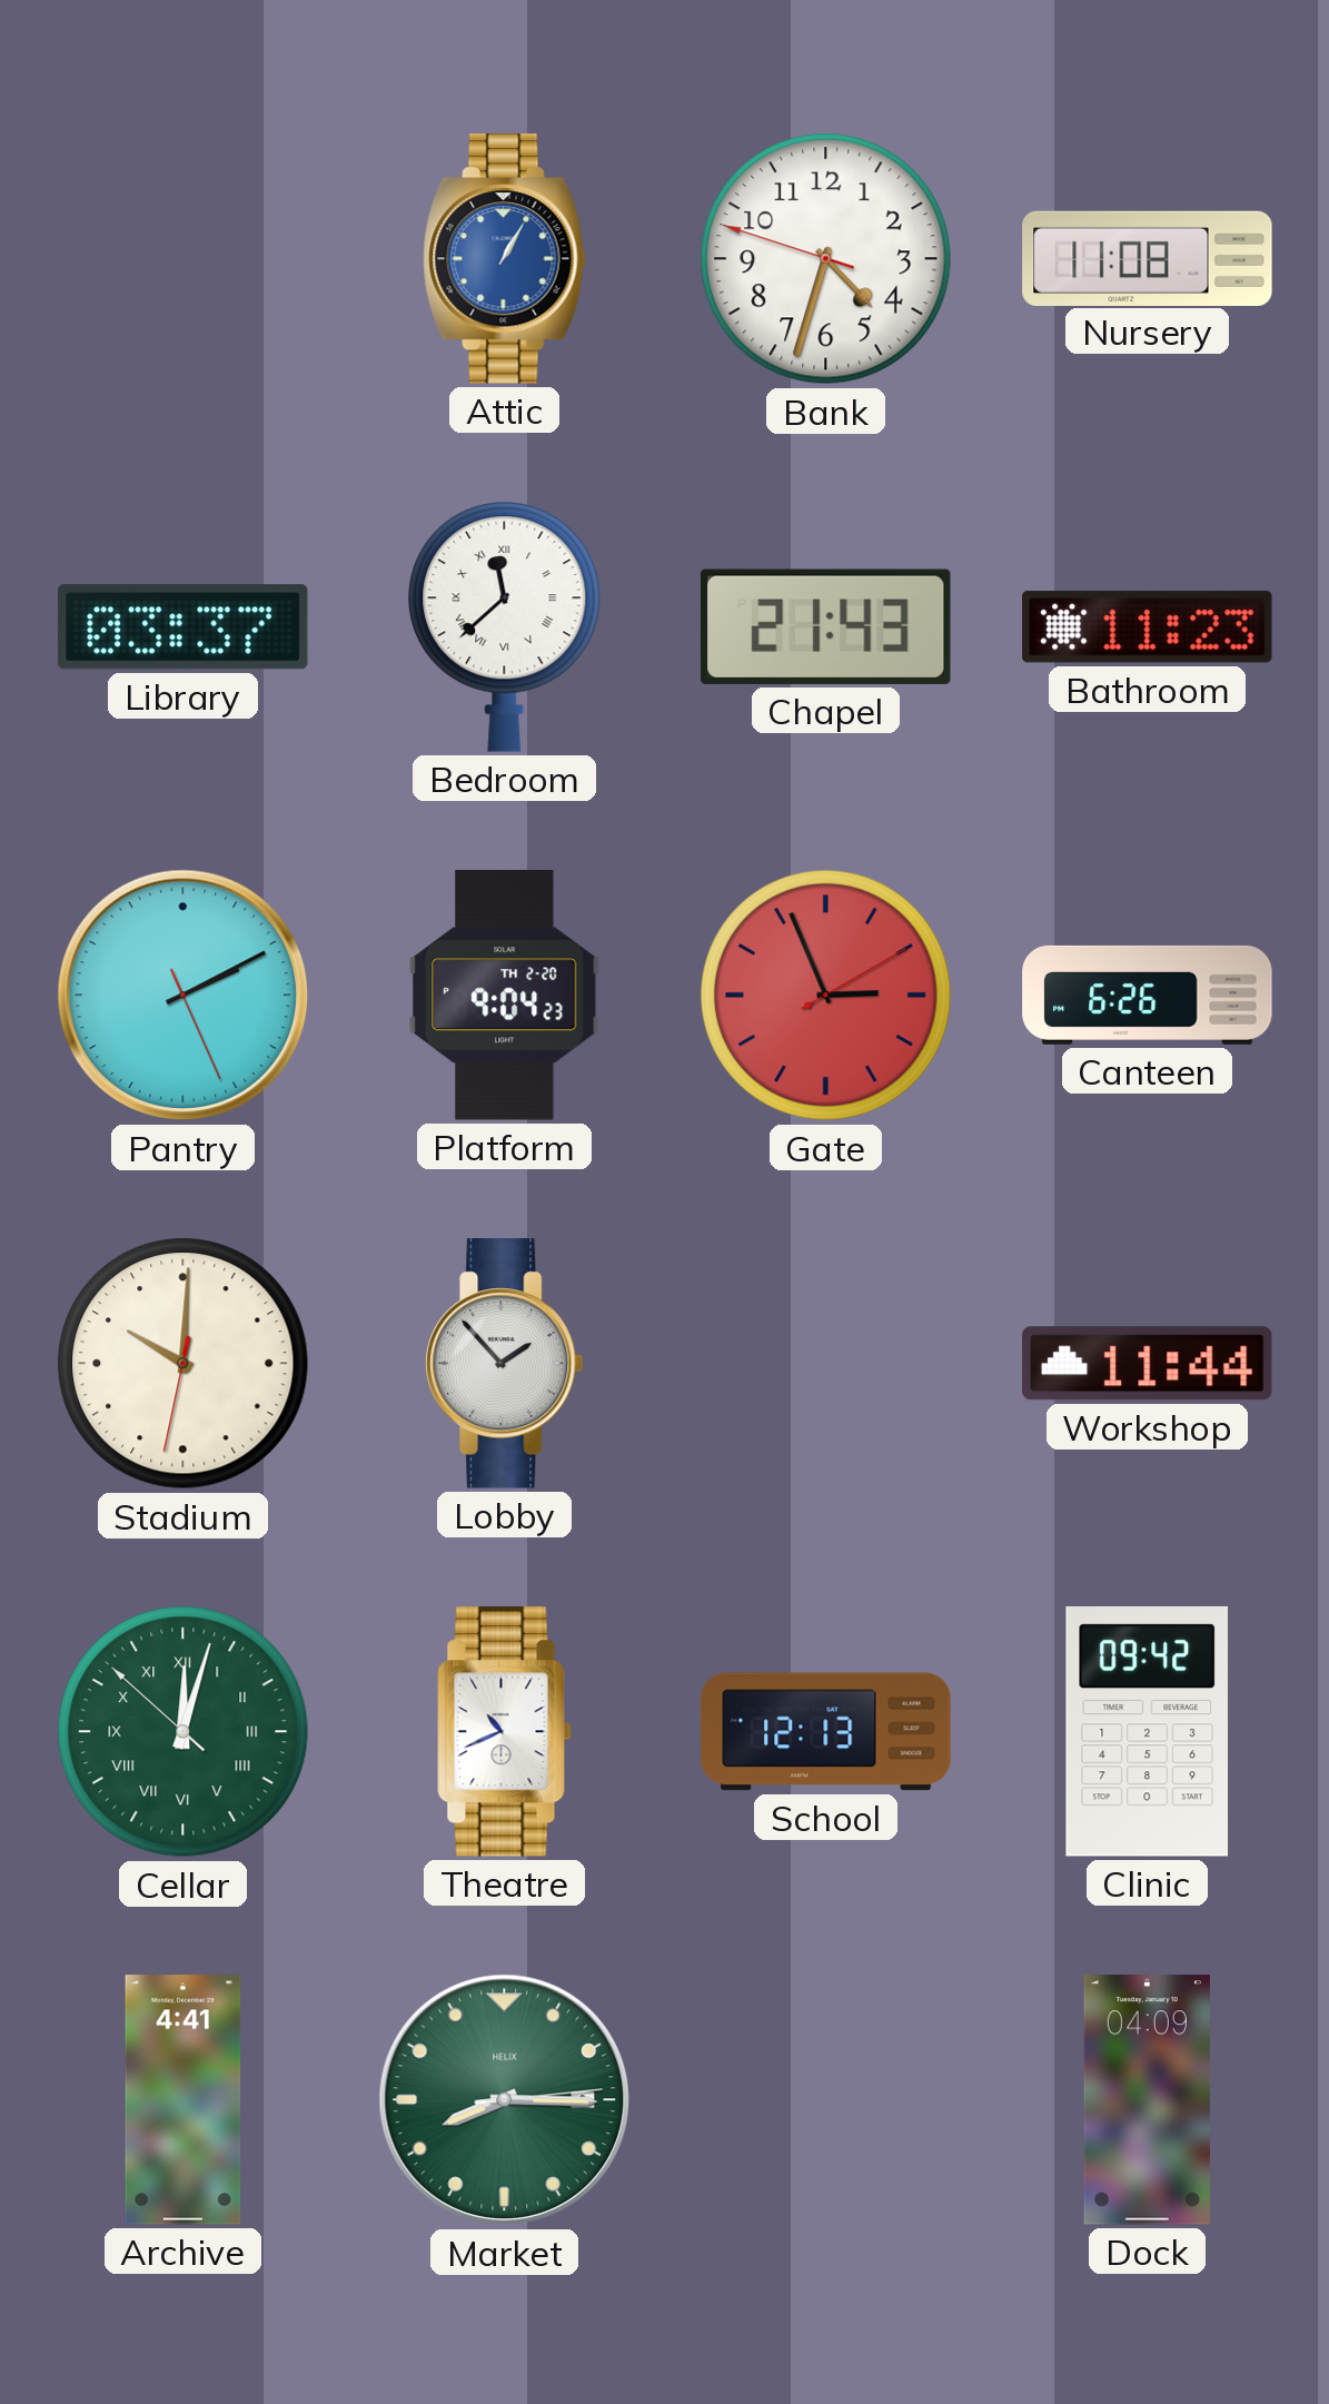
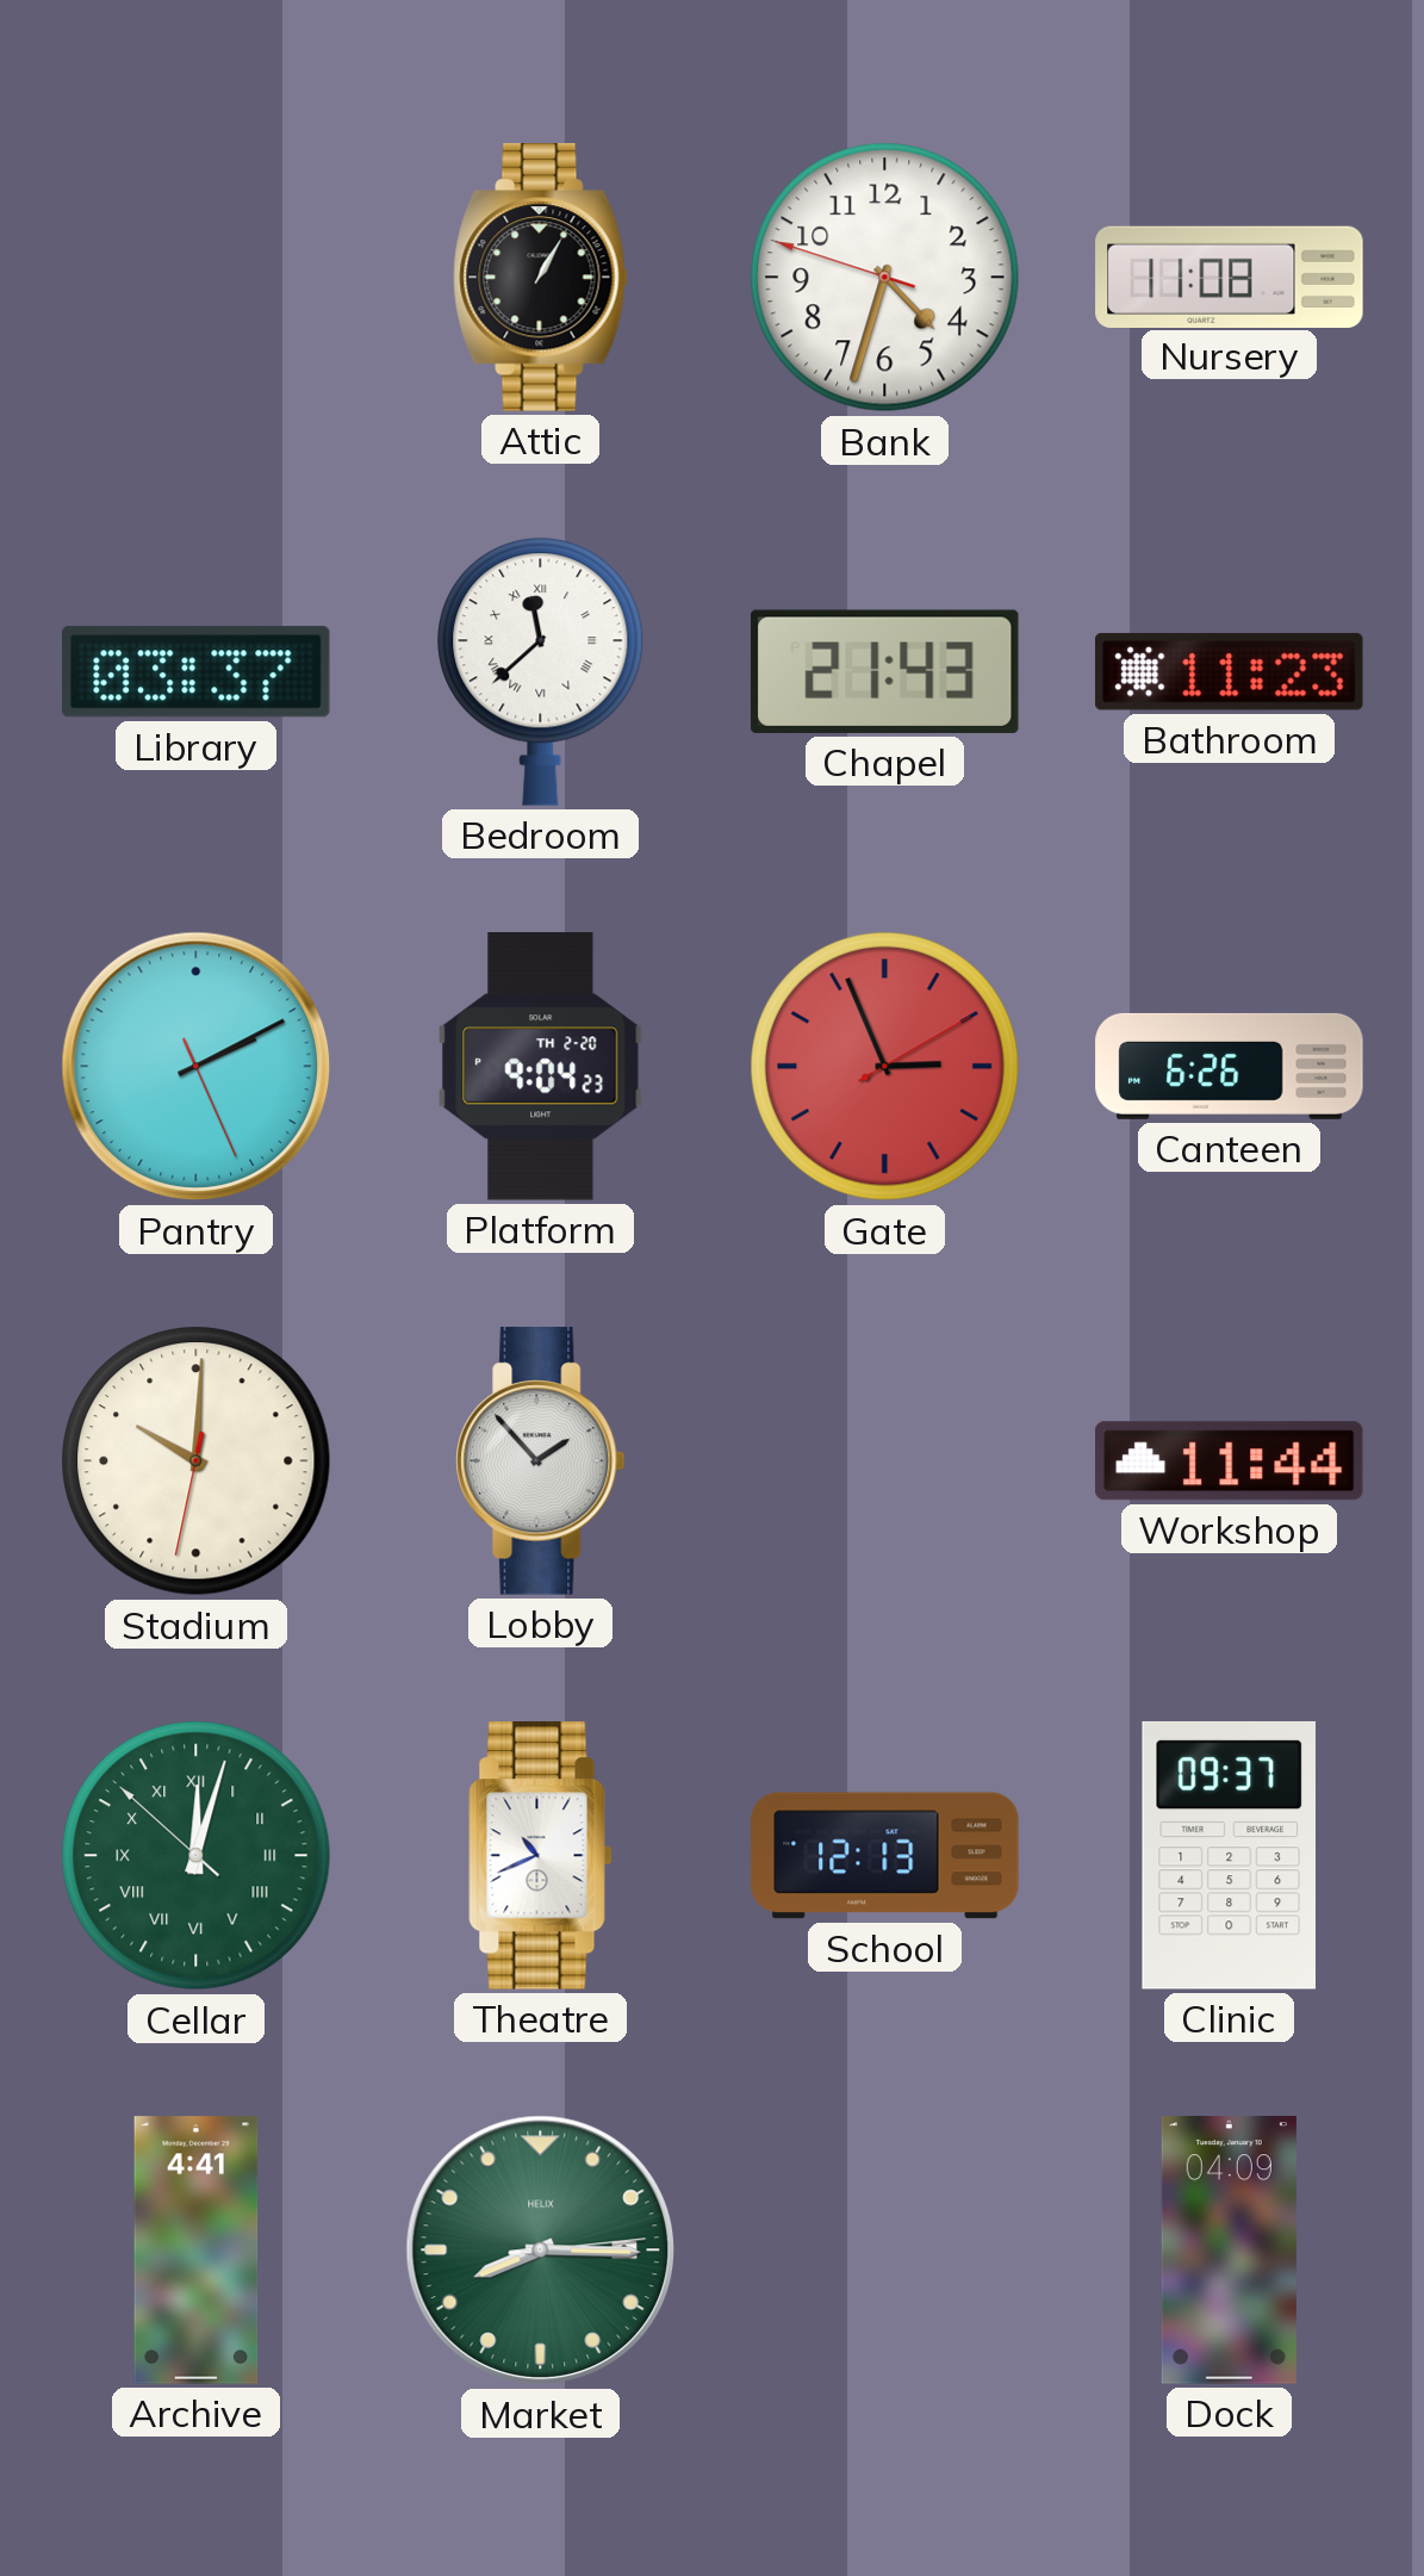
Attic dial: blue -> black (541, 278)
Clinic: 09:42 -> 09:37 (1229, 1855)
